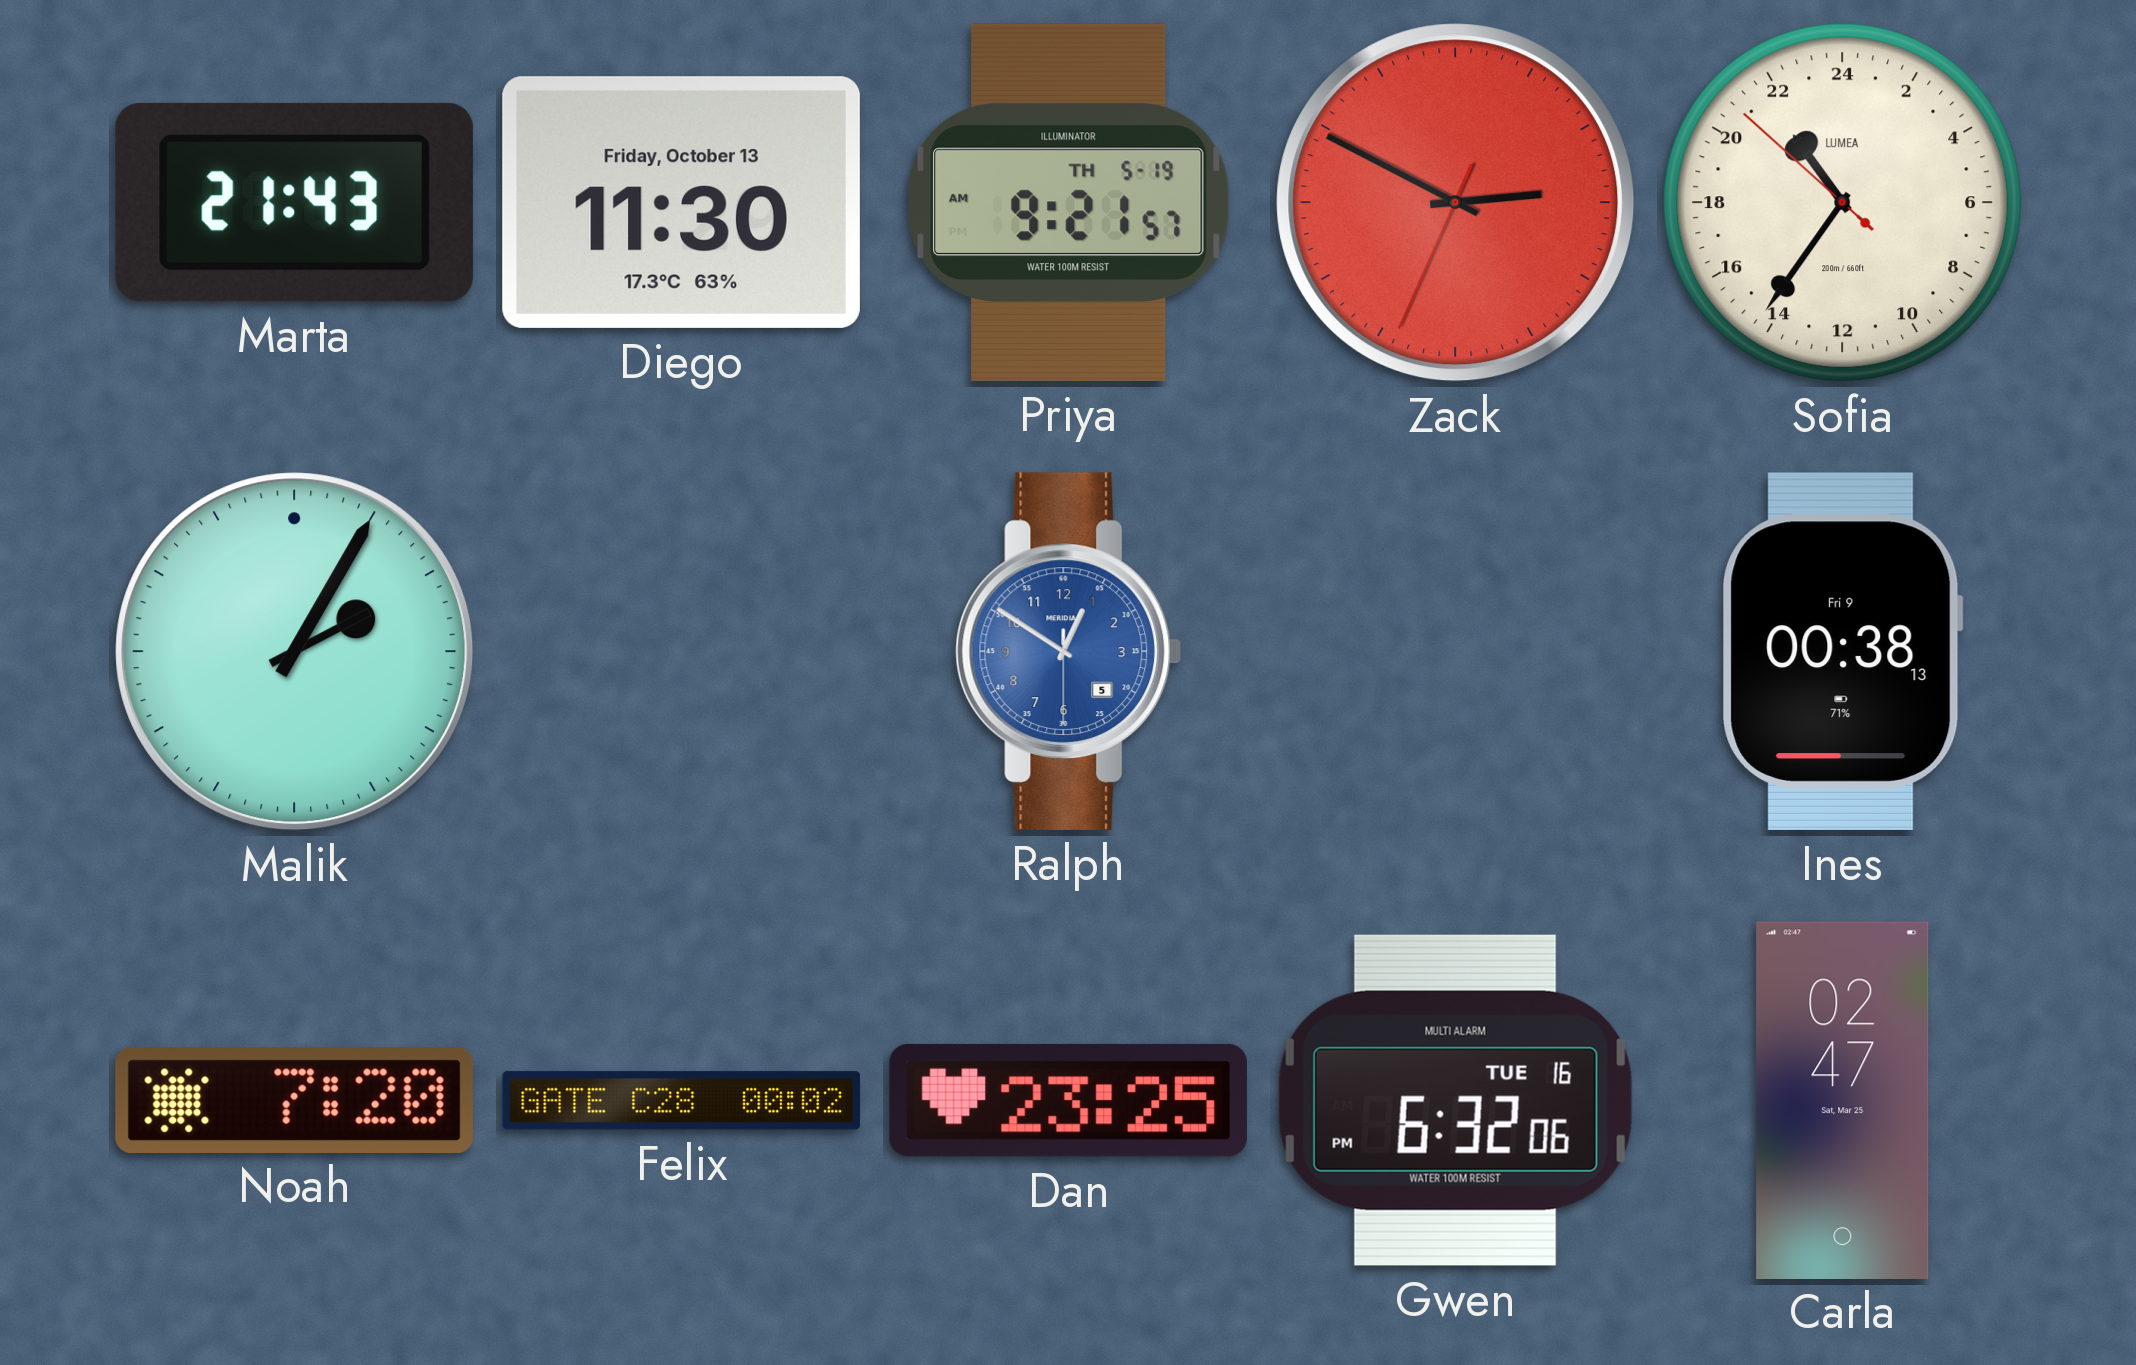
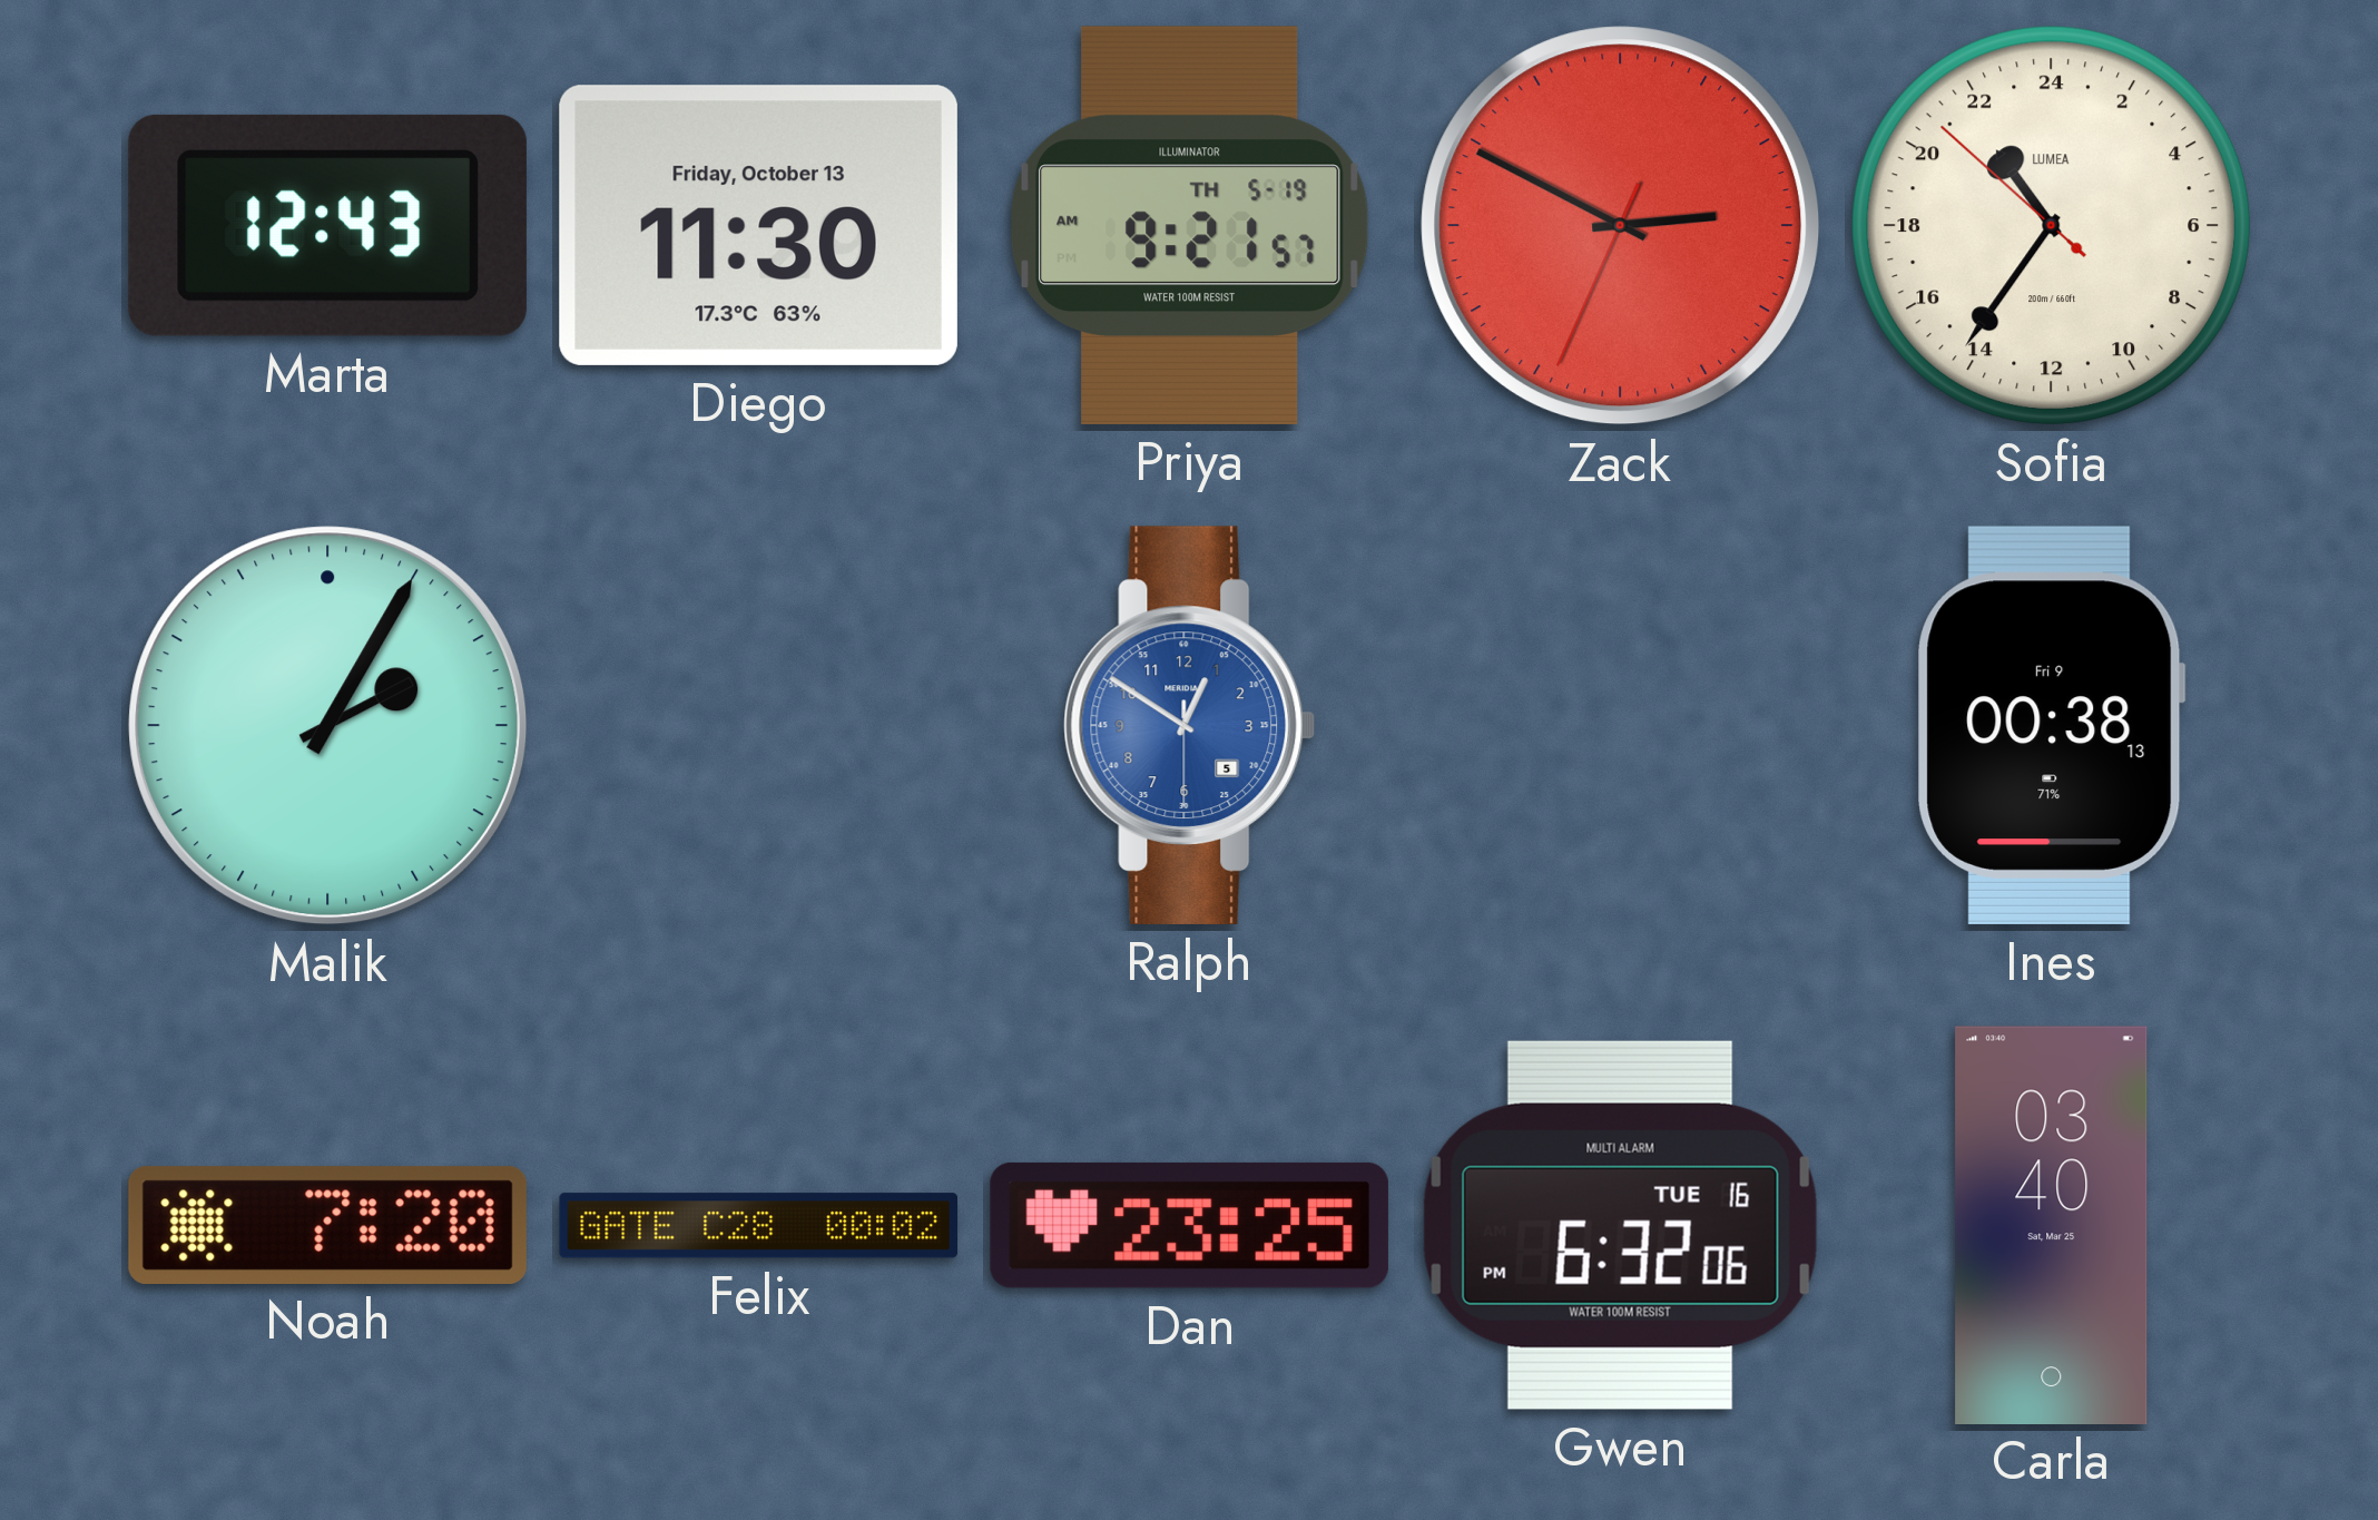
Marta: 21:43 -> 12:43 (327, 225)
Carla: 02:47 -> 03:40 (2052, 1225)
